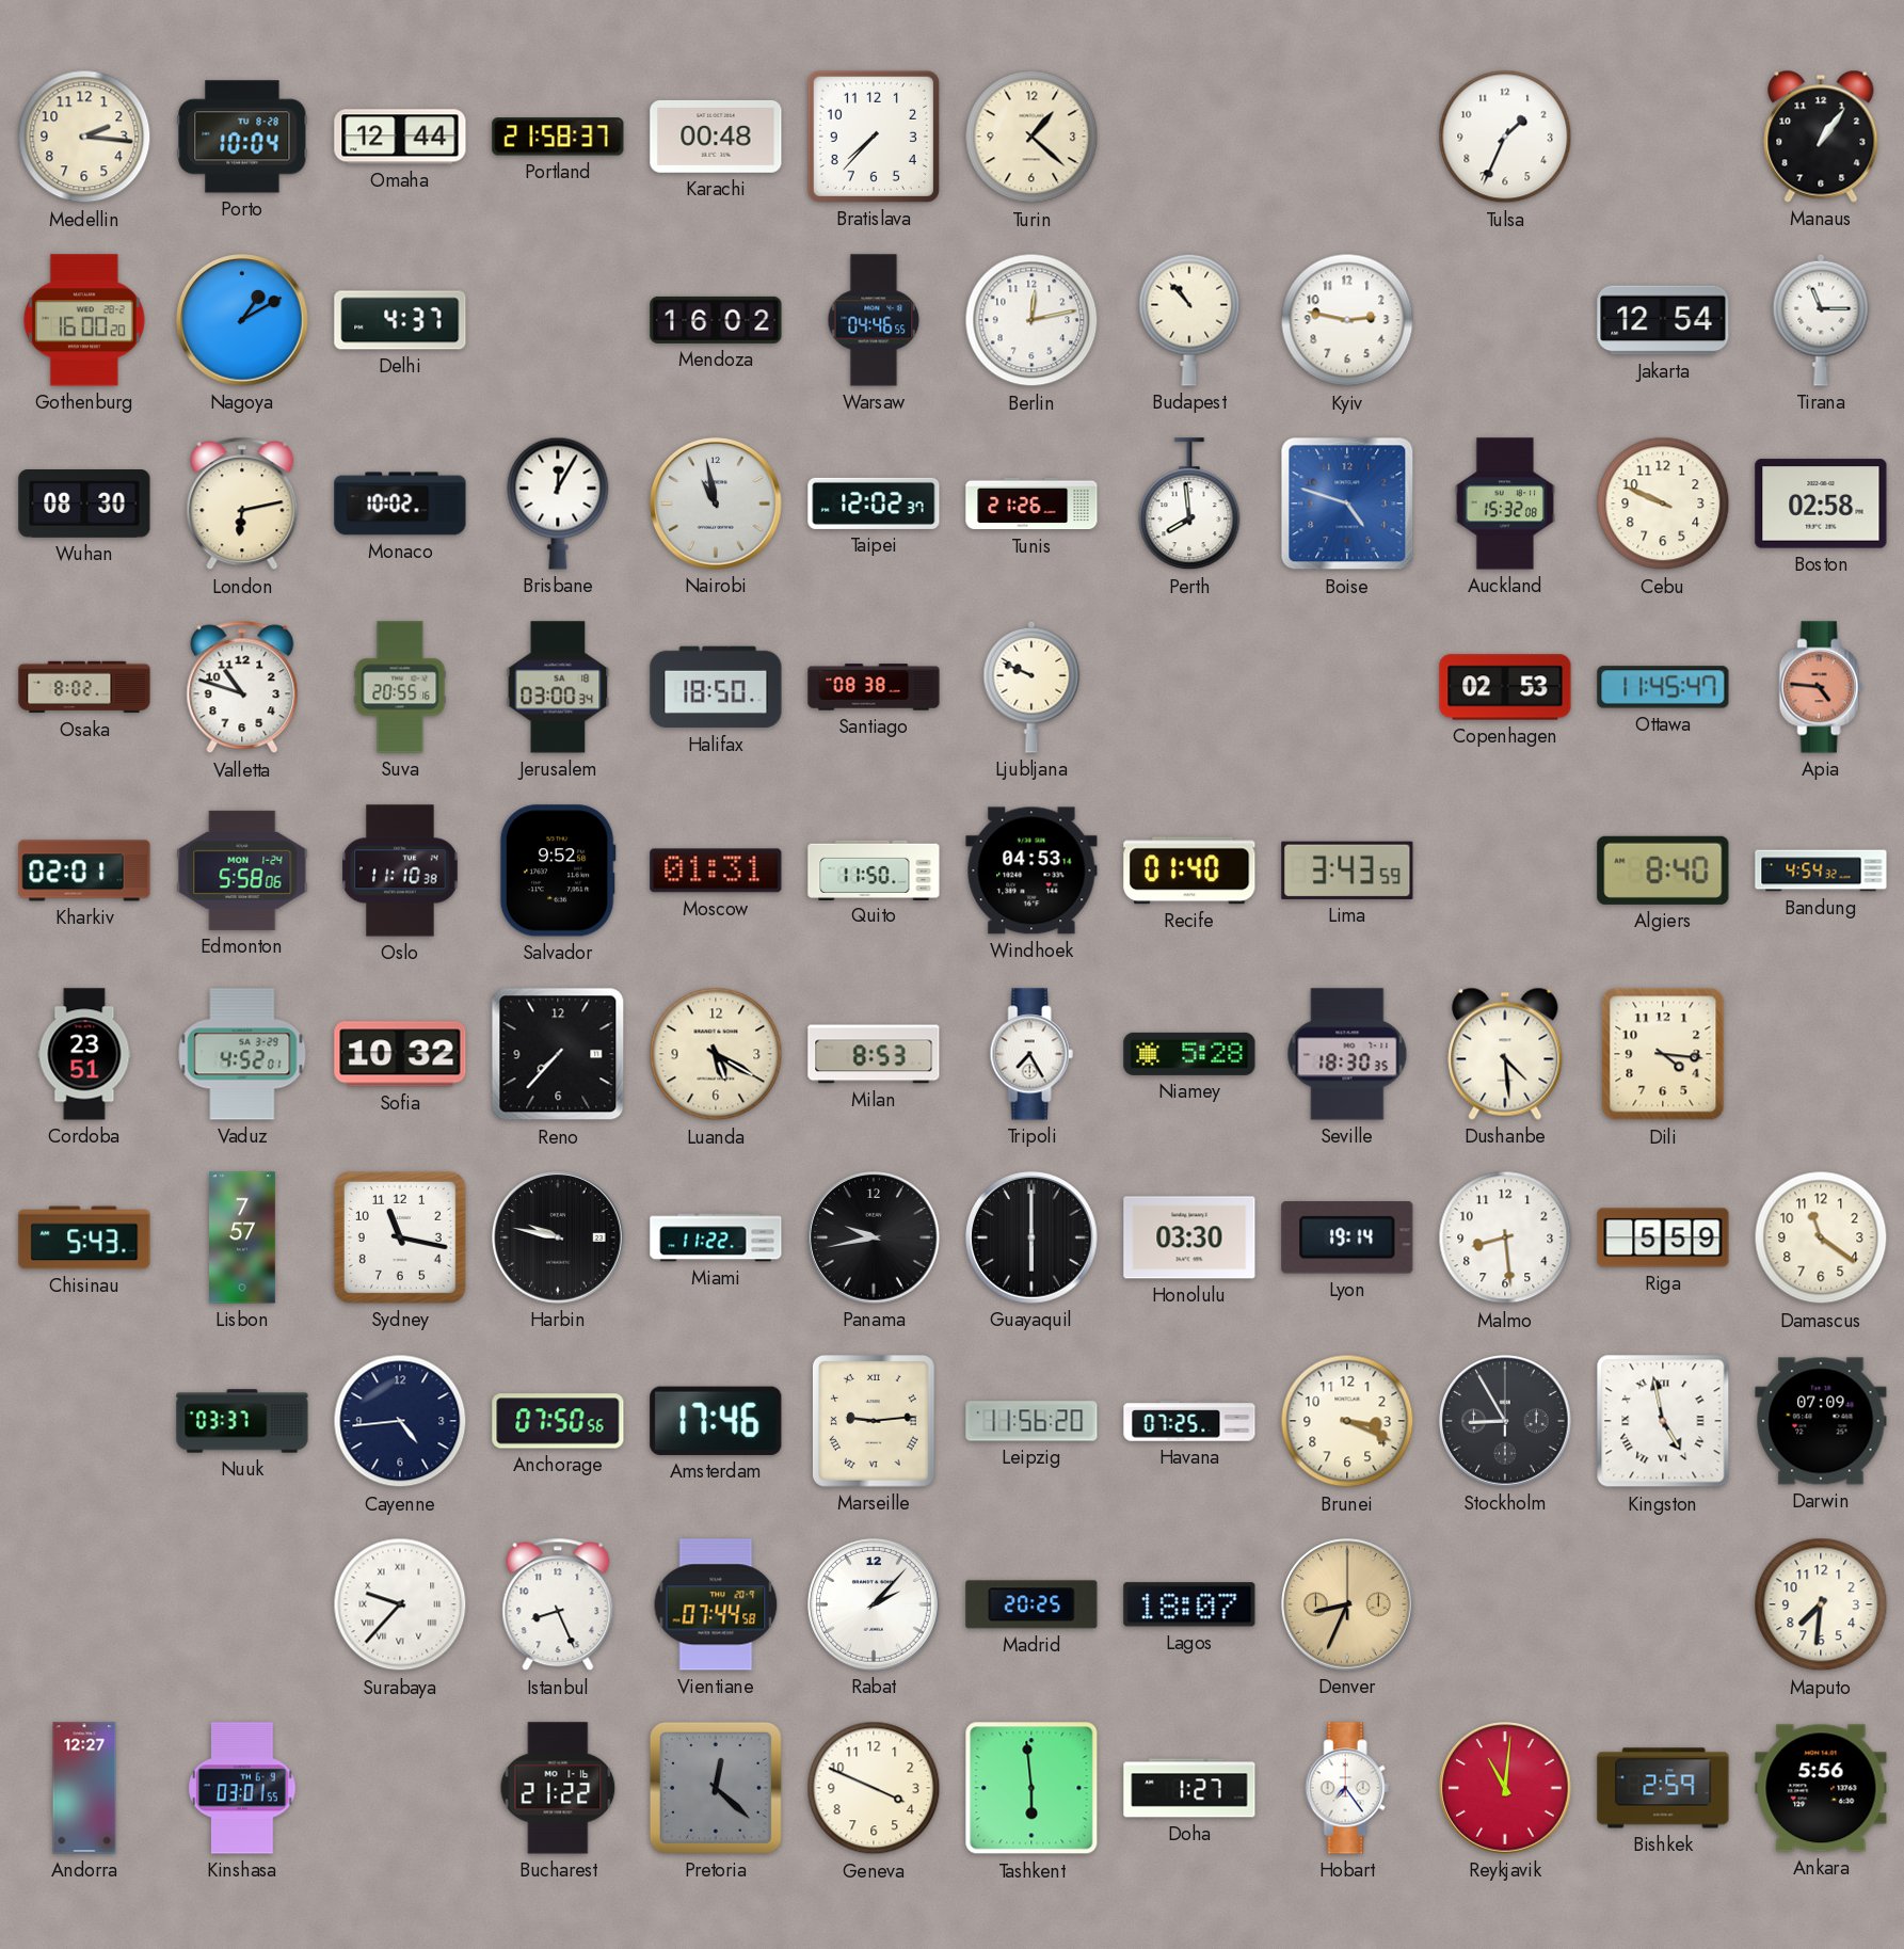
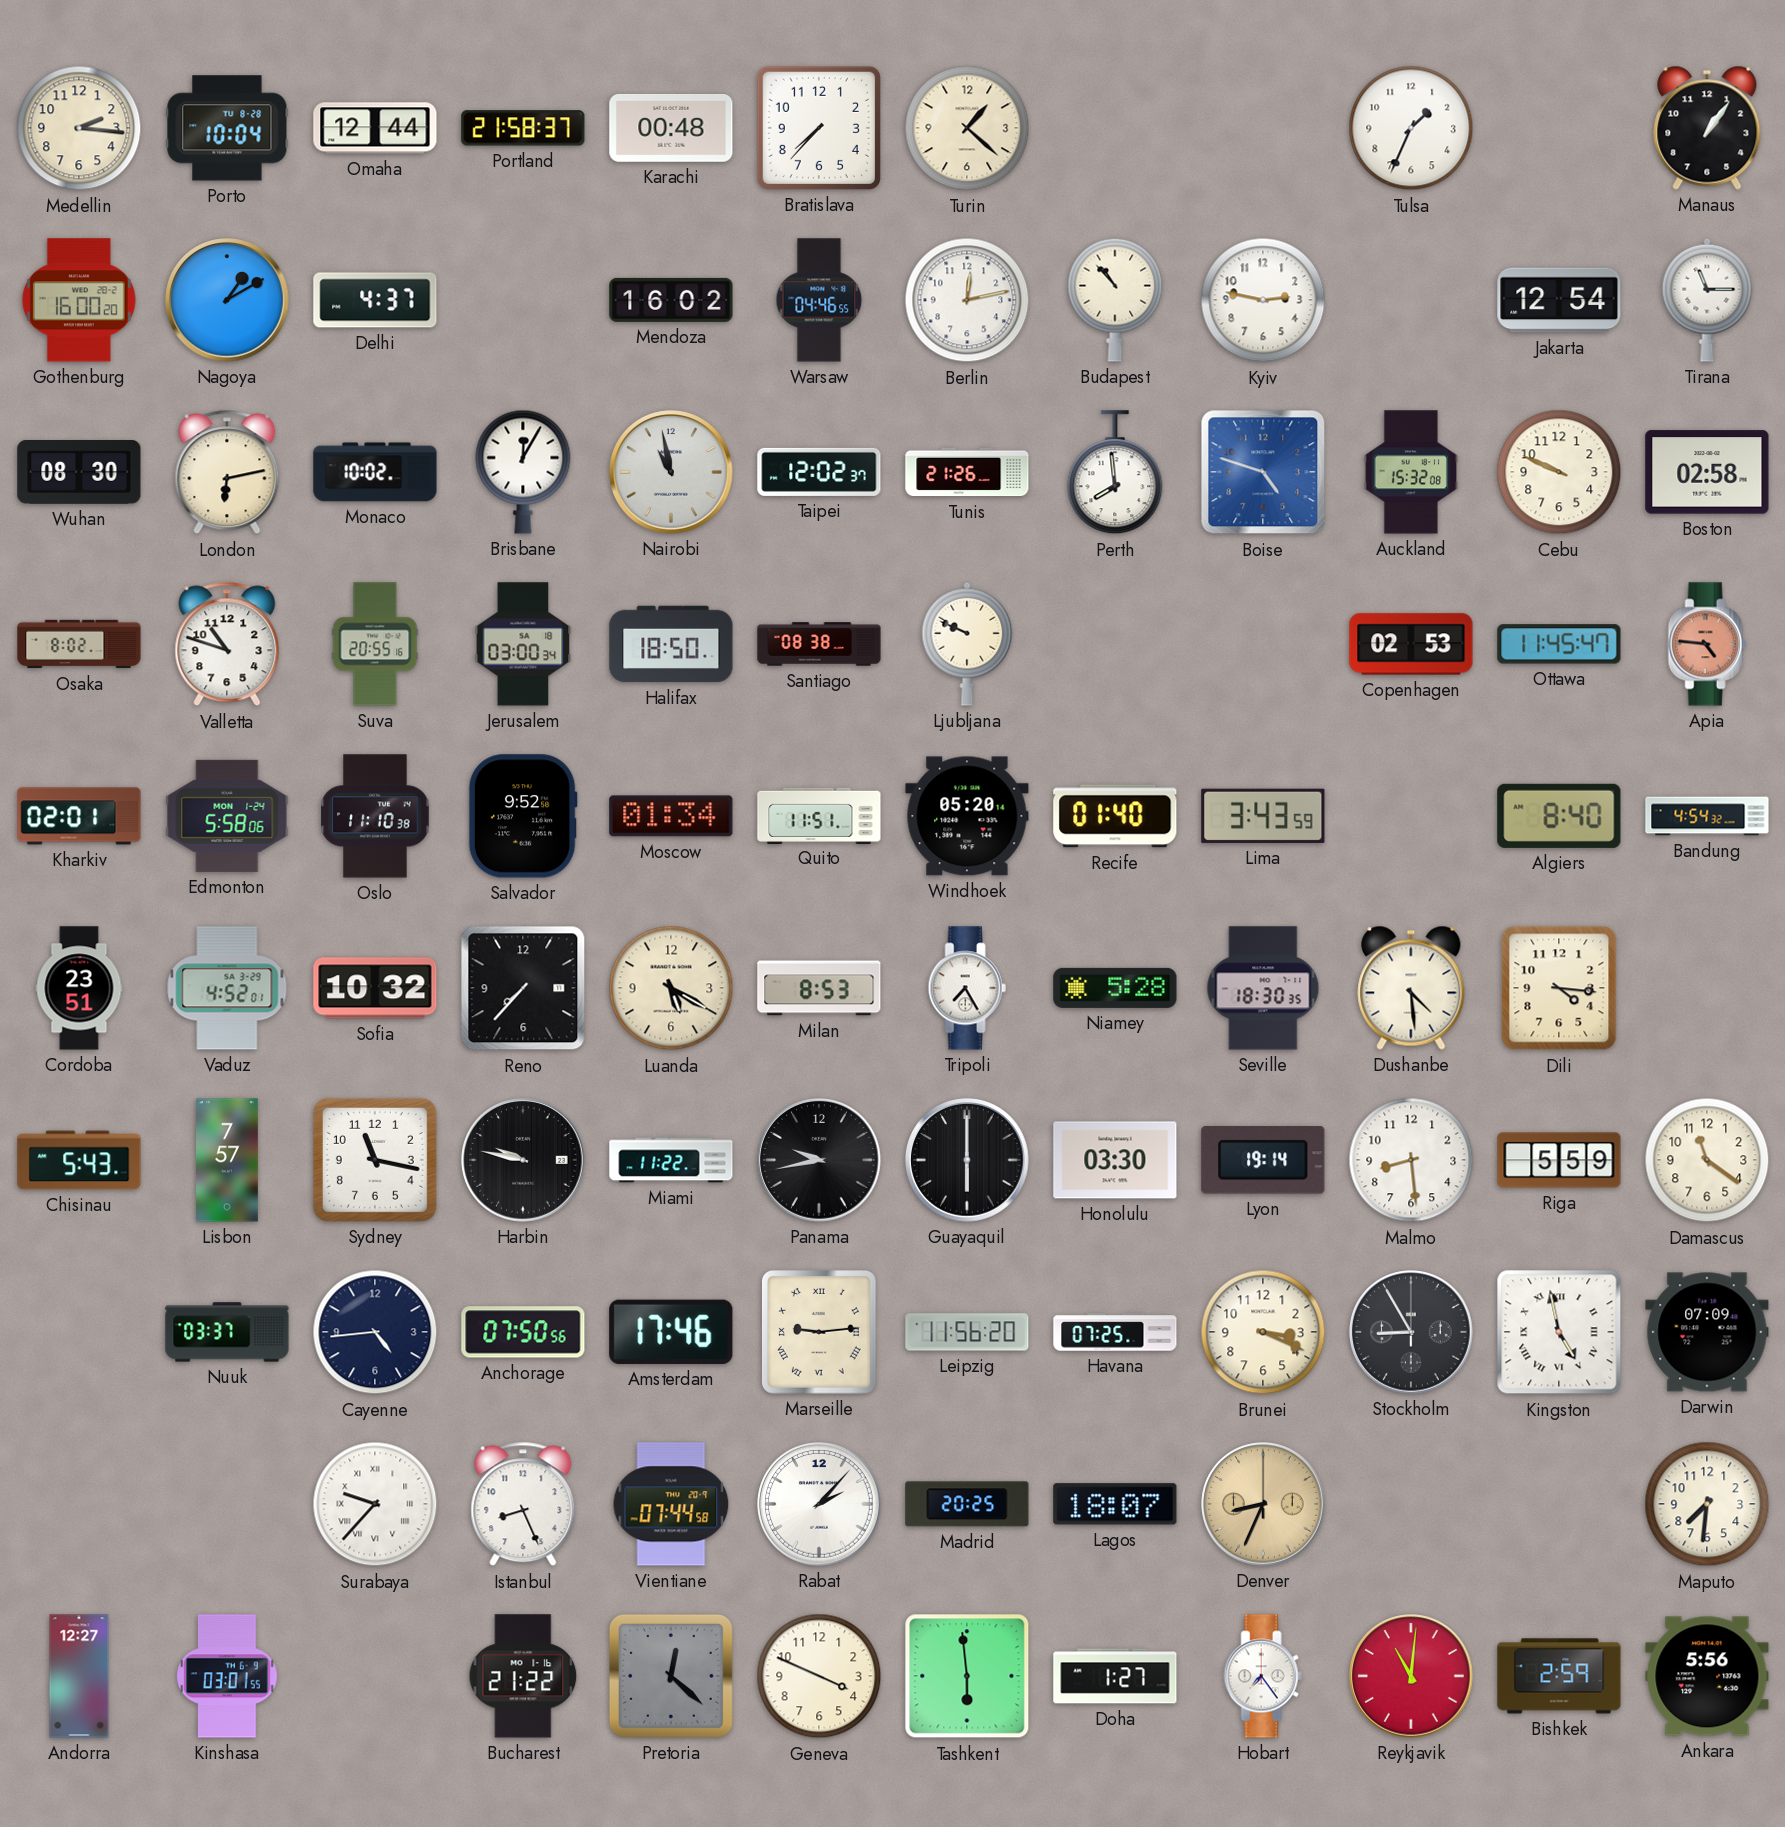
Moscow: 01:31 -> 01:34 (671, 816)
Quito: 11:50 -> 11:51 (819, 815)
Windhoek: 04:53 -> 05:20 (967, 816)
